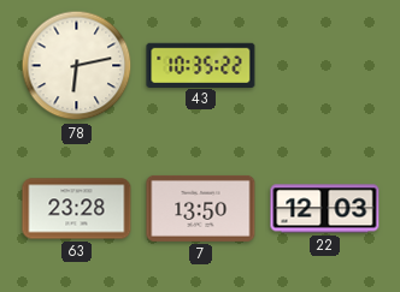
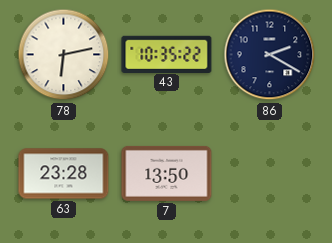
86: none -> 2:20 (270, 55)
22: 12:03 -> none (325, 209)
